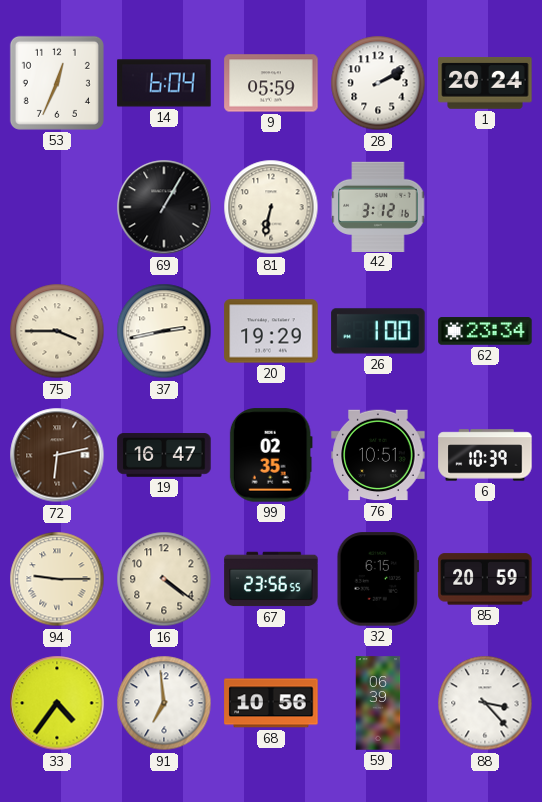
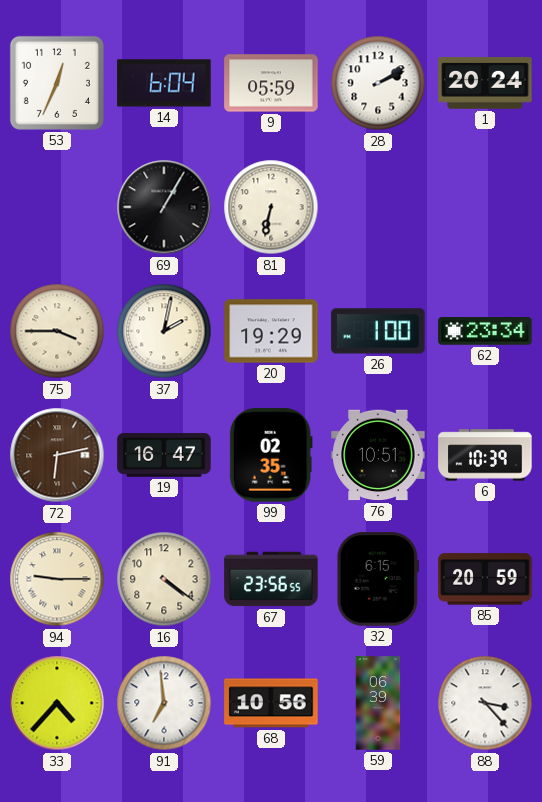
42: 3:12 -> none (378, 206)
37: 2:43 -> 2:02 (164, 331)
33: 4:36 -> 4:37 (57, 703)
